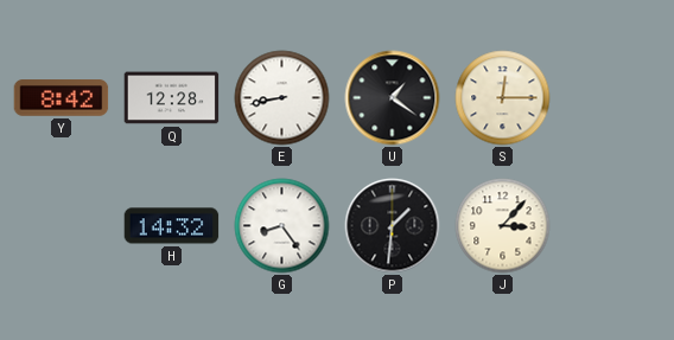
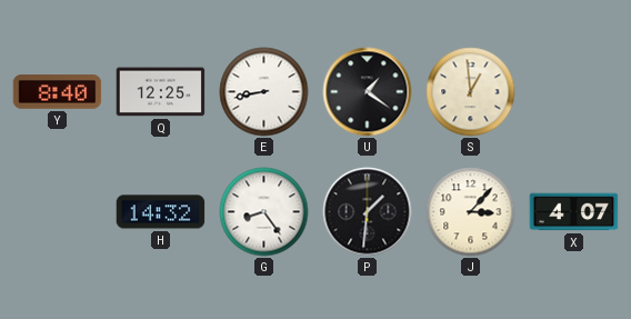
Y: 8:42 -> 8:40 (58, 92)
Q: 12:28 -> 12:25 (161, 92)
S: 12:15 -> 12:59 (471, 92)
X: none -> 4:07 (574, 212)
